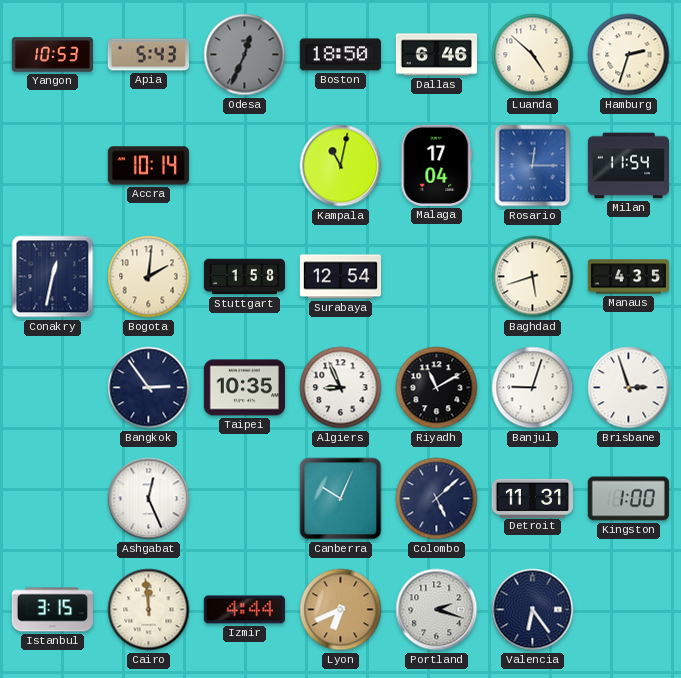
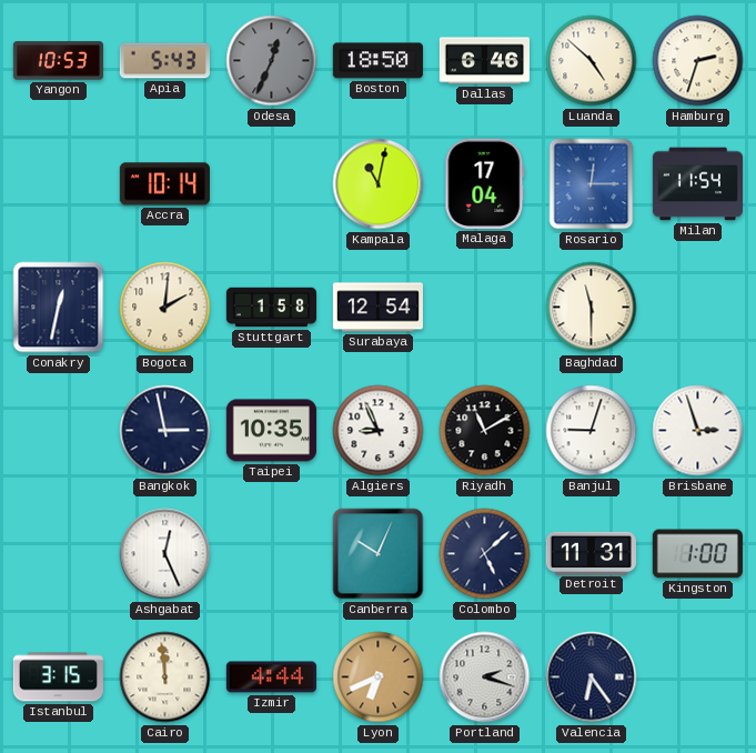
Baghdad: 5:42 -> 11:30 (592, 308)
Manaus: 4:35 -> none (628, 277)
Bangkok: 2:54 -> 2:58 (165, 431)
